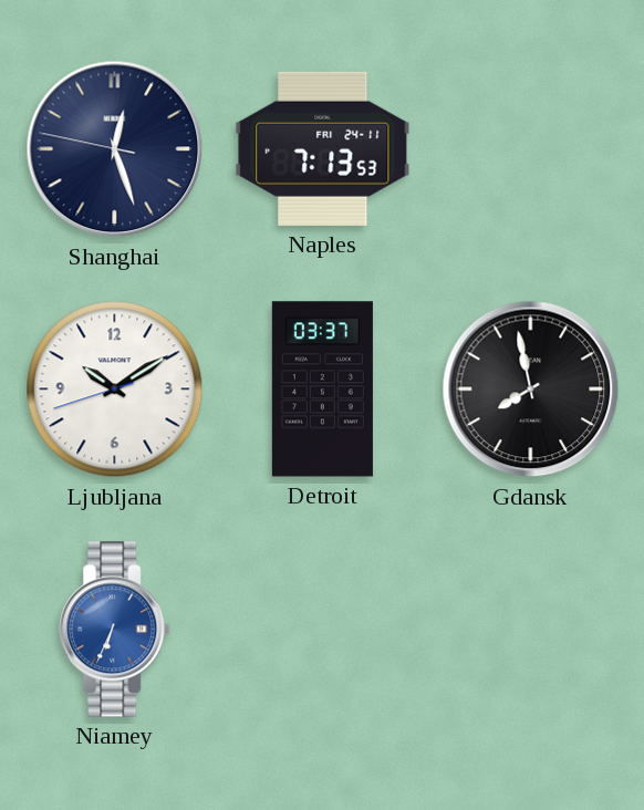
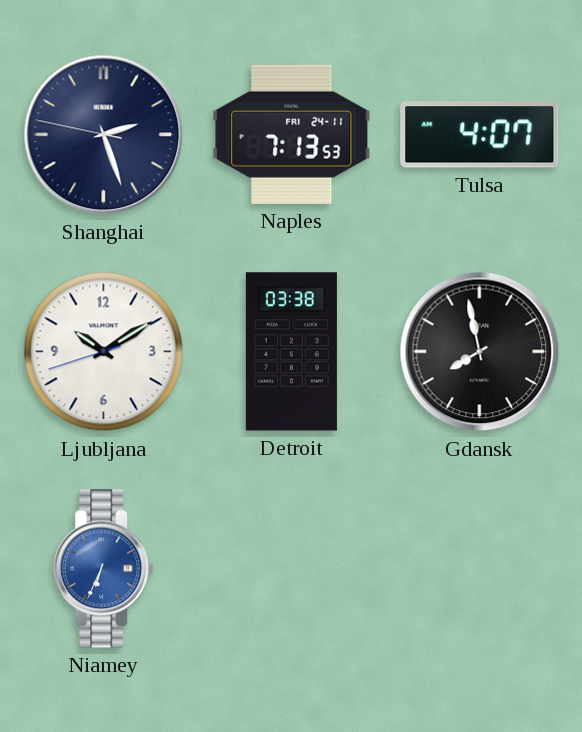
Shanghai: 12:26 -> 2:26 (104, 135)
Tulsa: none -> 4:07 (480, 135)
Detroit: 03:37 -> 03:38 (291, 352)
